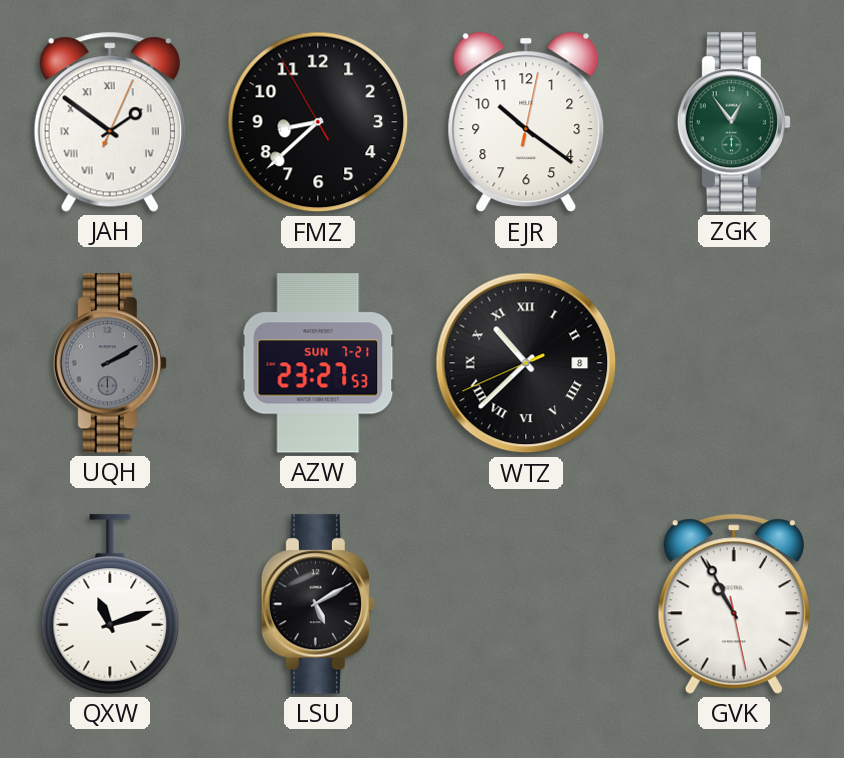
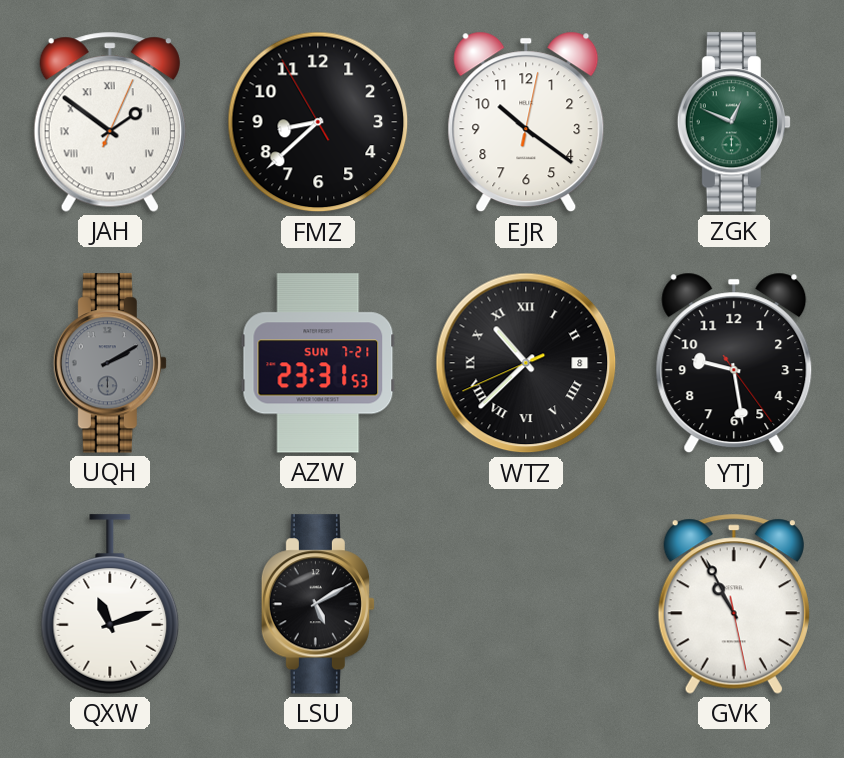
ZGK: 12:54 -> 12:49 (733, 122)
AZW: 23:27 -> 23:31 (318, 363)
YTJ: none -> 9:28 (734, 363)
